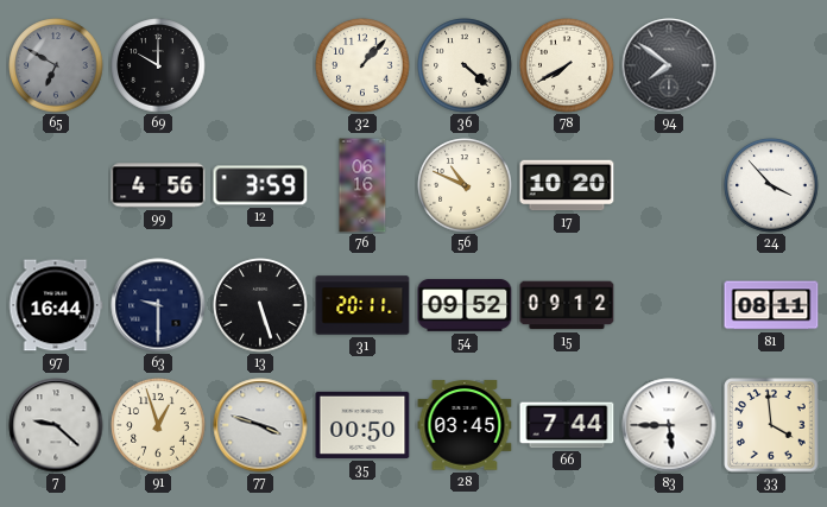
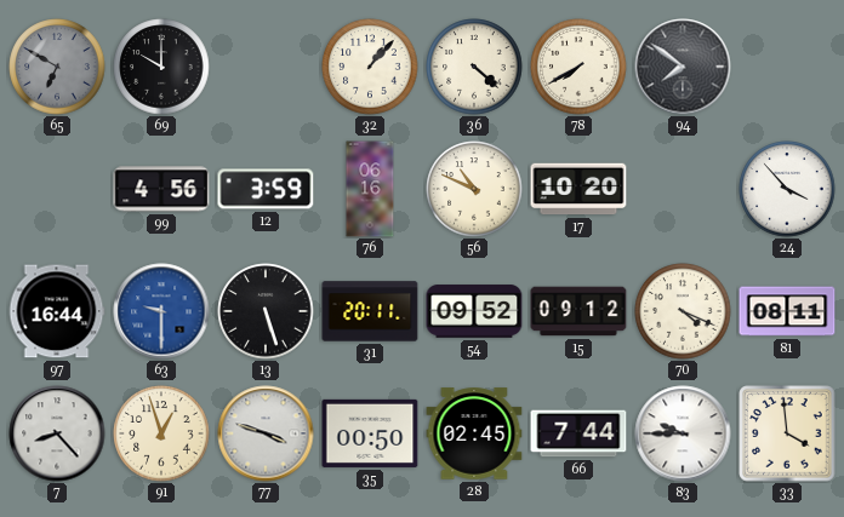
63 dial: navy -> blue (161, 311)
70: none -> 4:19 (683, 311)
7: 9:22 -> 8:23 (57, 433)
28: 03:45 -> 02:45 (474, 433)
83: 5:45 -> 9:45 (683, 433)
